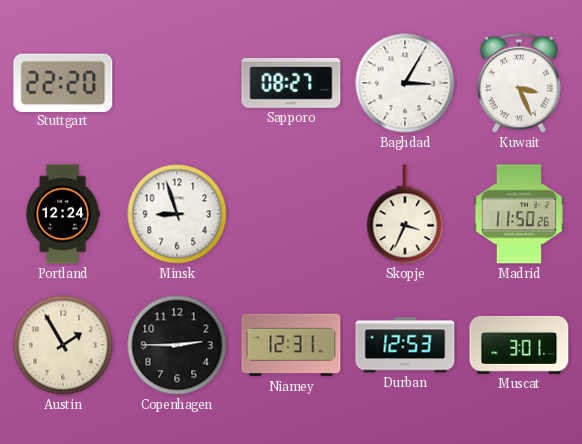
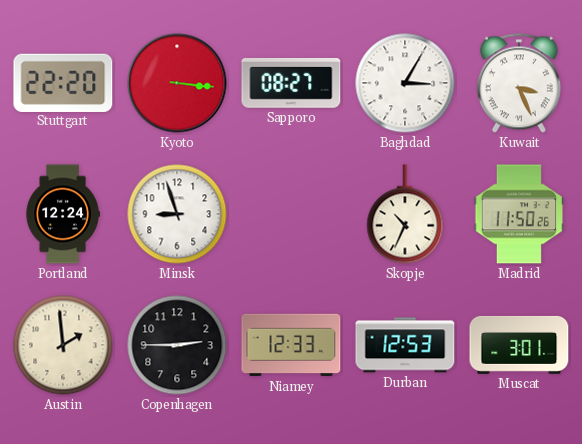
Kyoto: none -> 3:16 (177, 83)
Skopje: 3:34 -> 10:34 (405, 214)
Austin: 1:55 -> 1:59 (63, 345)
Niamey: 12:31 -> 12:33 (291, 345)
